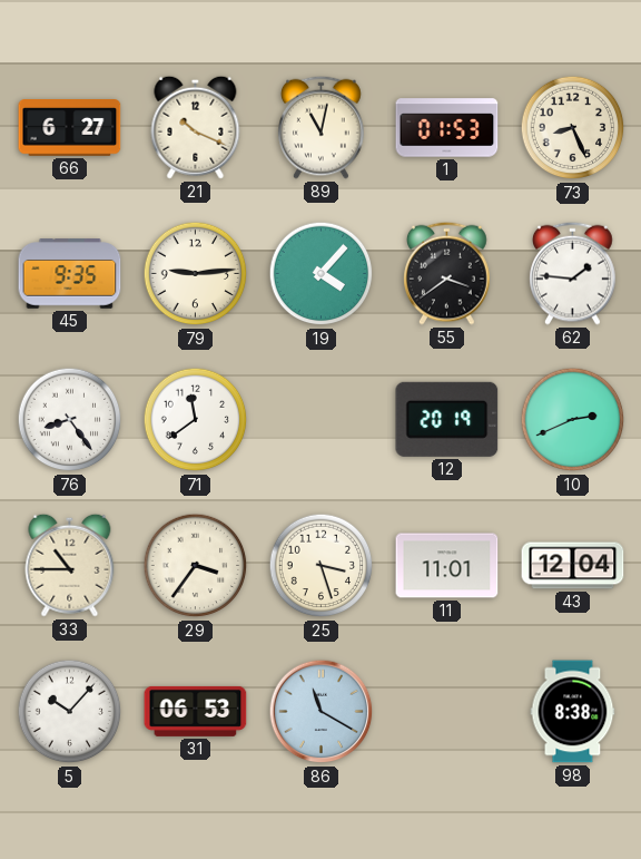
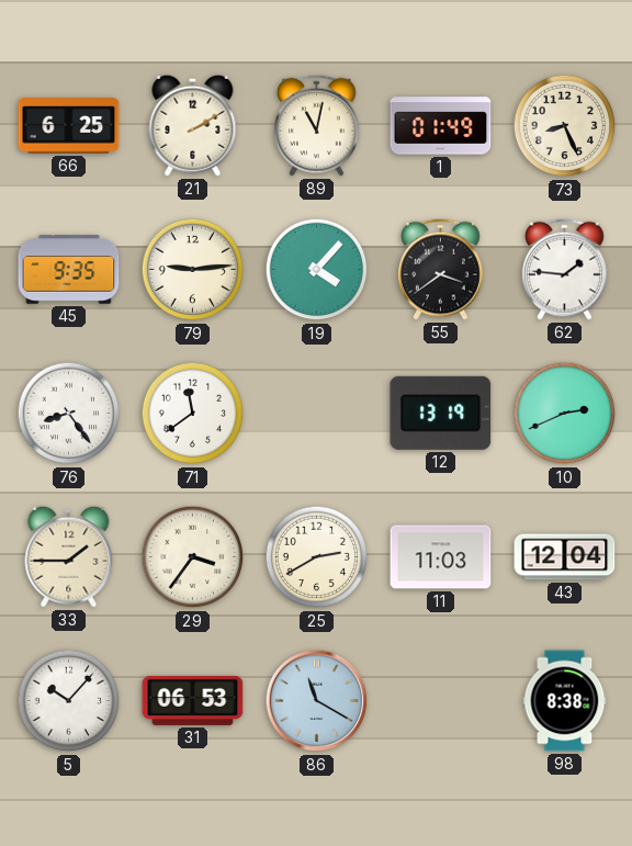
66: 6:27 -> 6:25 (69, 126)
21: 10:19 -> 2:10 (193, 125)
1: 01:53 -> 01:49 (441, 126)
12: 20:19 -> 13:19 (441, 413)
33: 10:45 -> 1:45 (69, 556)
25: 3:27 -> 2:40 (317, 557)
11: 11:01 -> 11:03 (441, 557)
